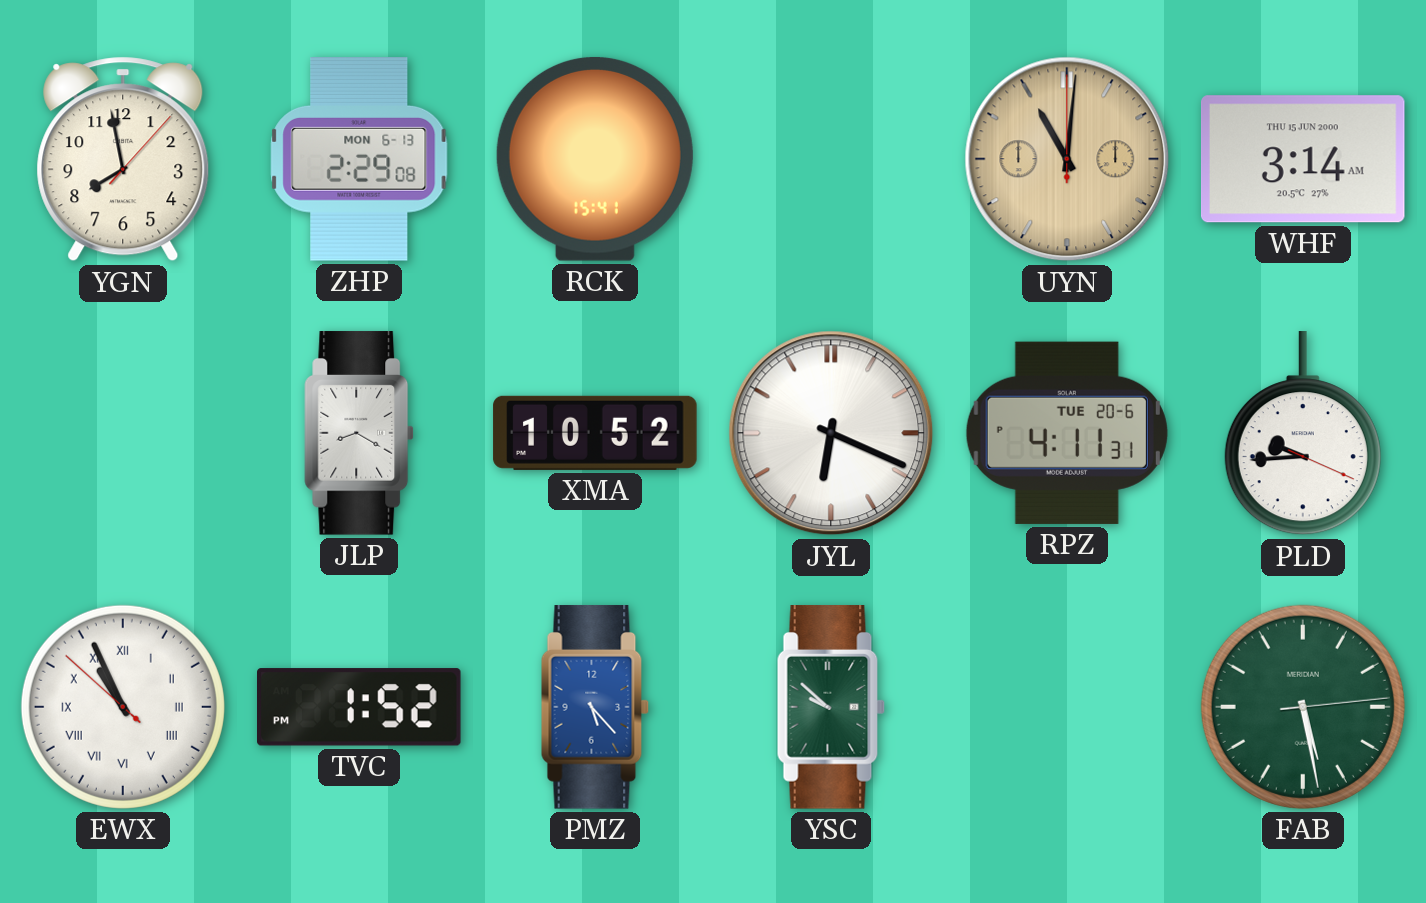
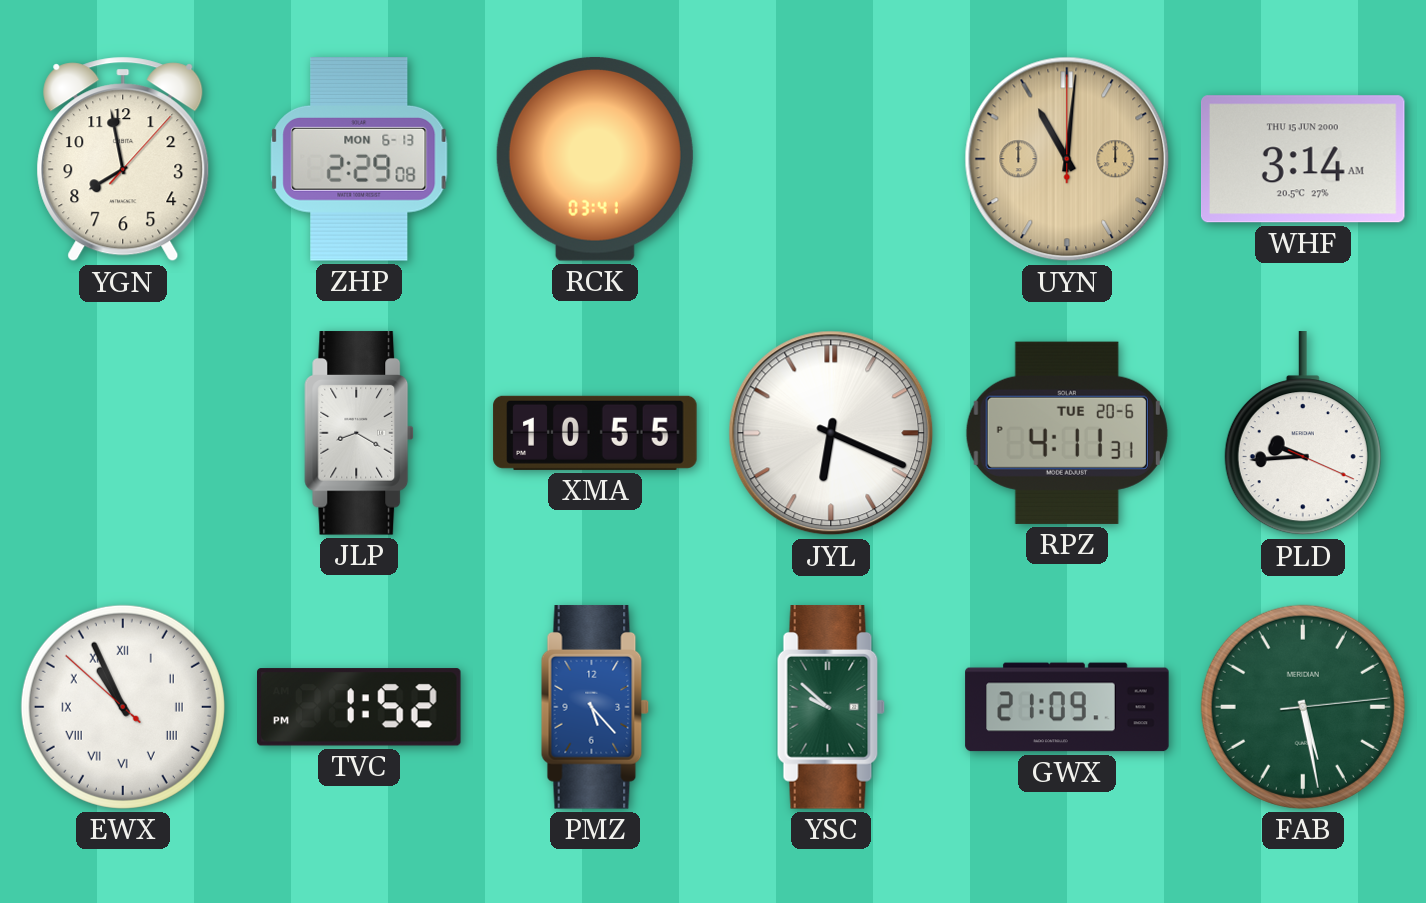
RCK: 15:41 -> 03:41 (595, 159)
XMA: 10:52 -> 10:55 (595, 433)
GWX: none -> 21:09 (1067, 707)
